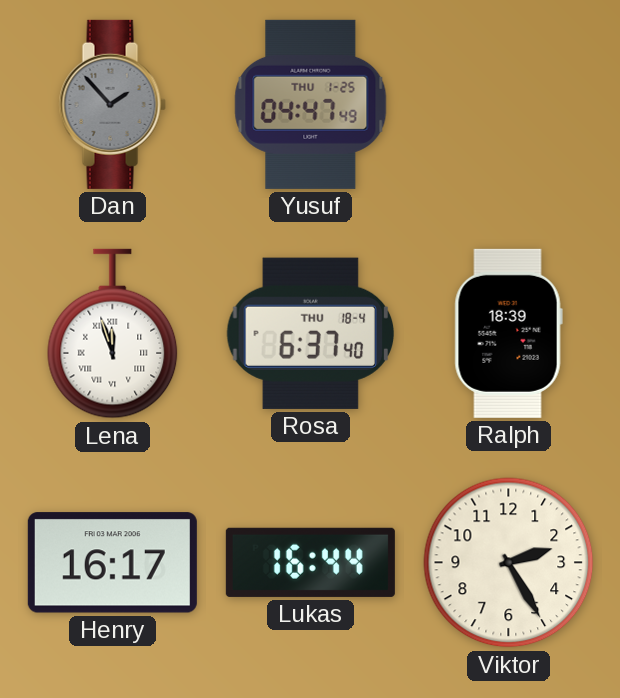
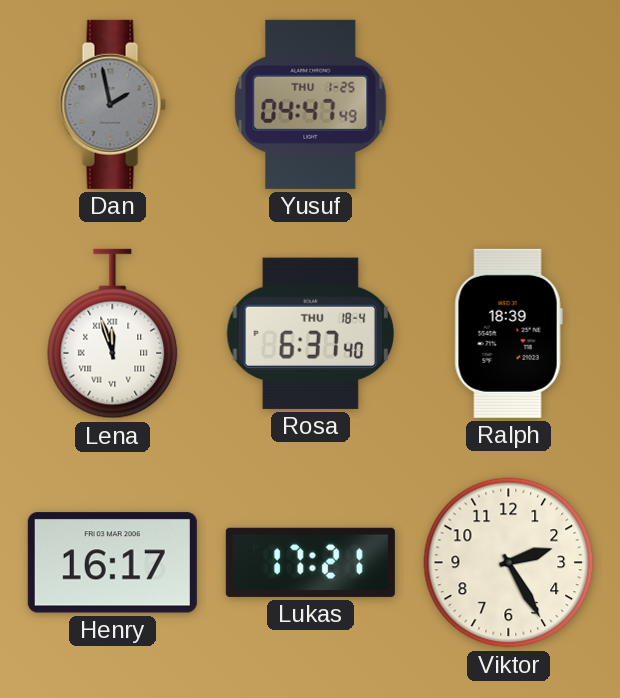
Dan: 1:53 -> 1:58 (112, 104)
Lukas: 16:44 -> 17:21 (310, 562)
